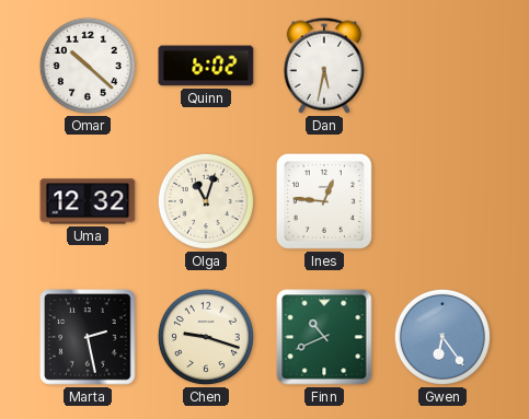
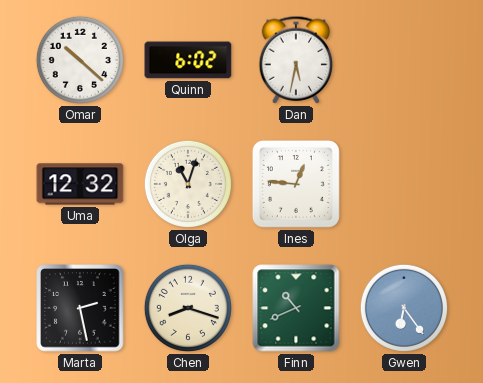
Chen: 9:18 -> 8:18 (188, 308)
